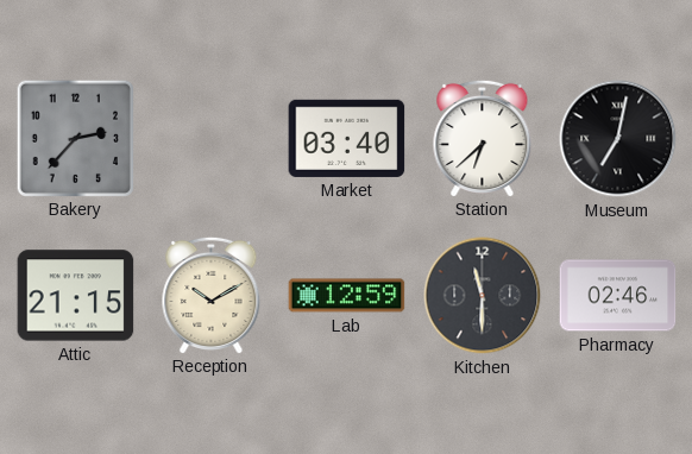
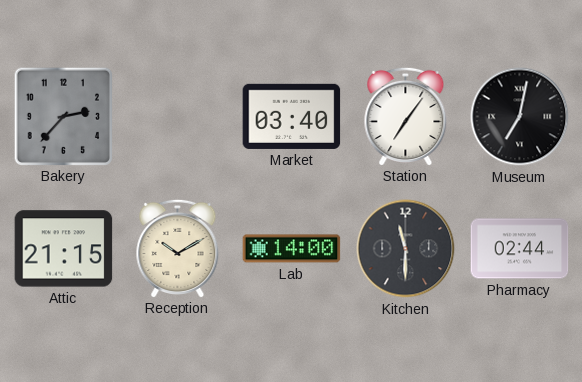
Station: 6:38 -> 7:06 (406, 116)
Lab: 12:59 -> 14:00 (292, 249)
Pharmacy: 02:46 -> 02:44 (520, 249)
